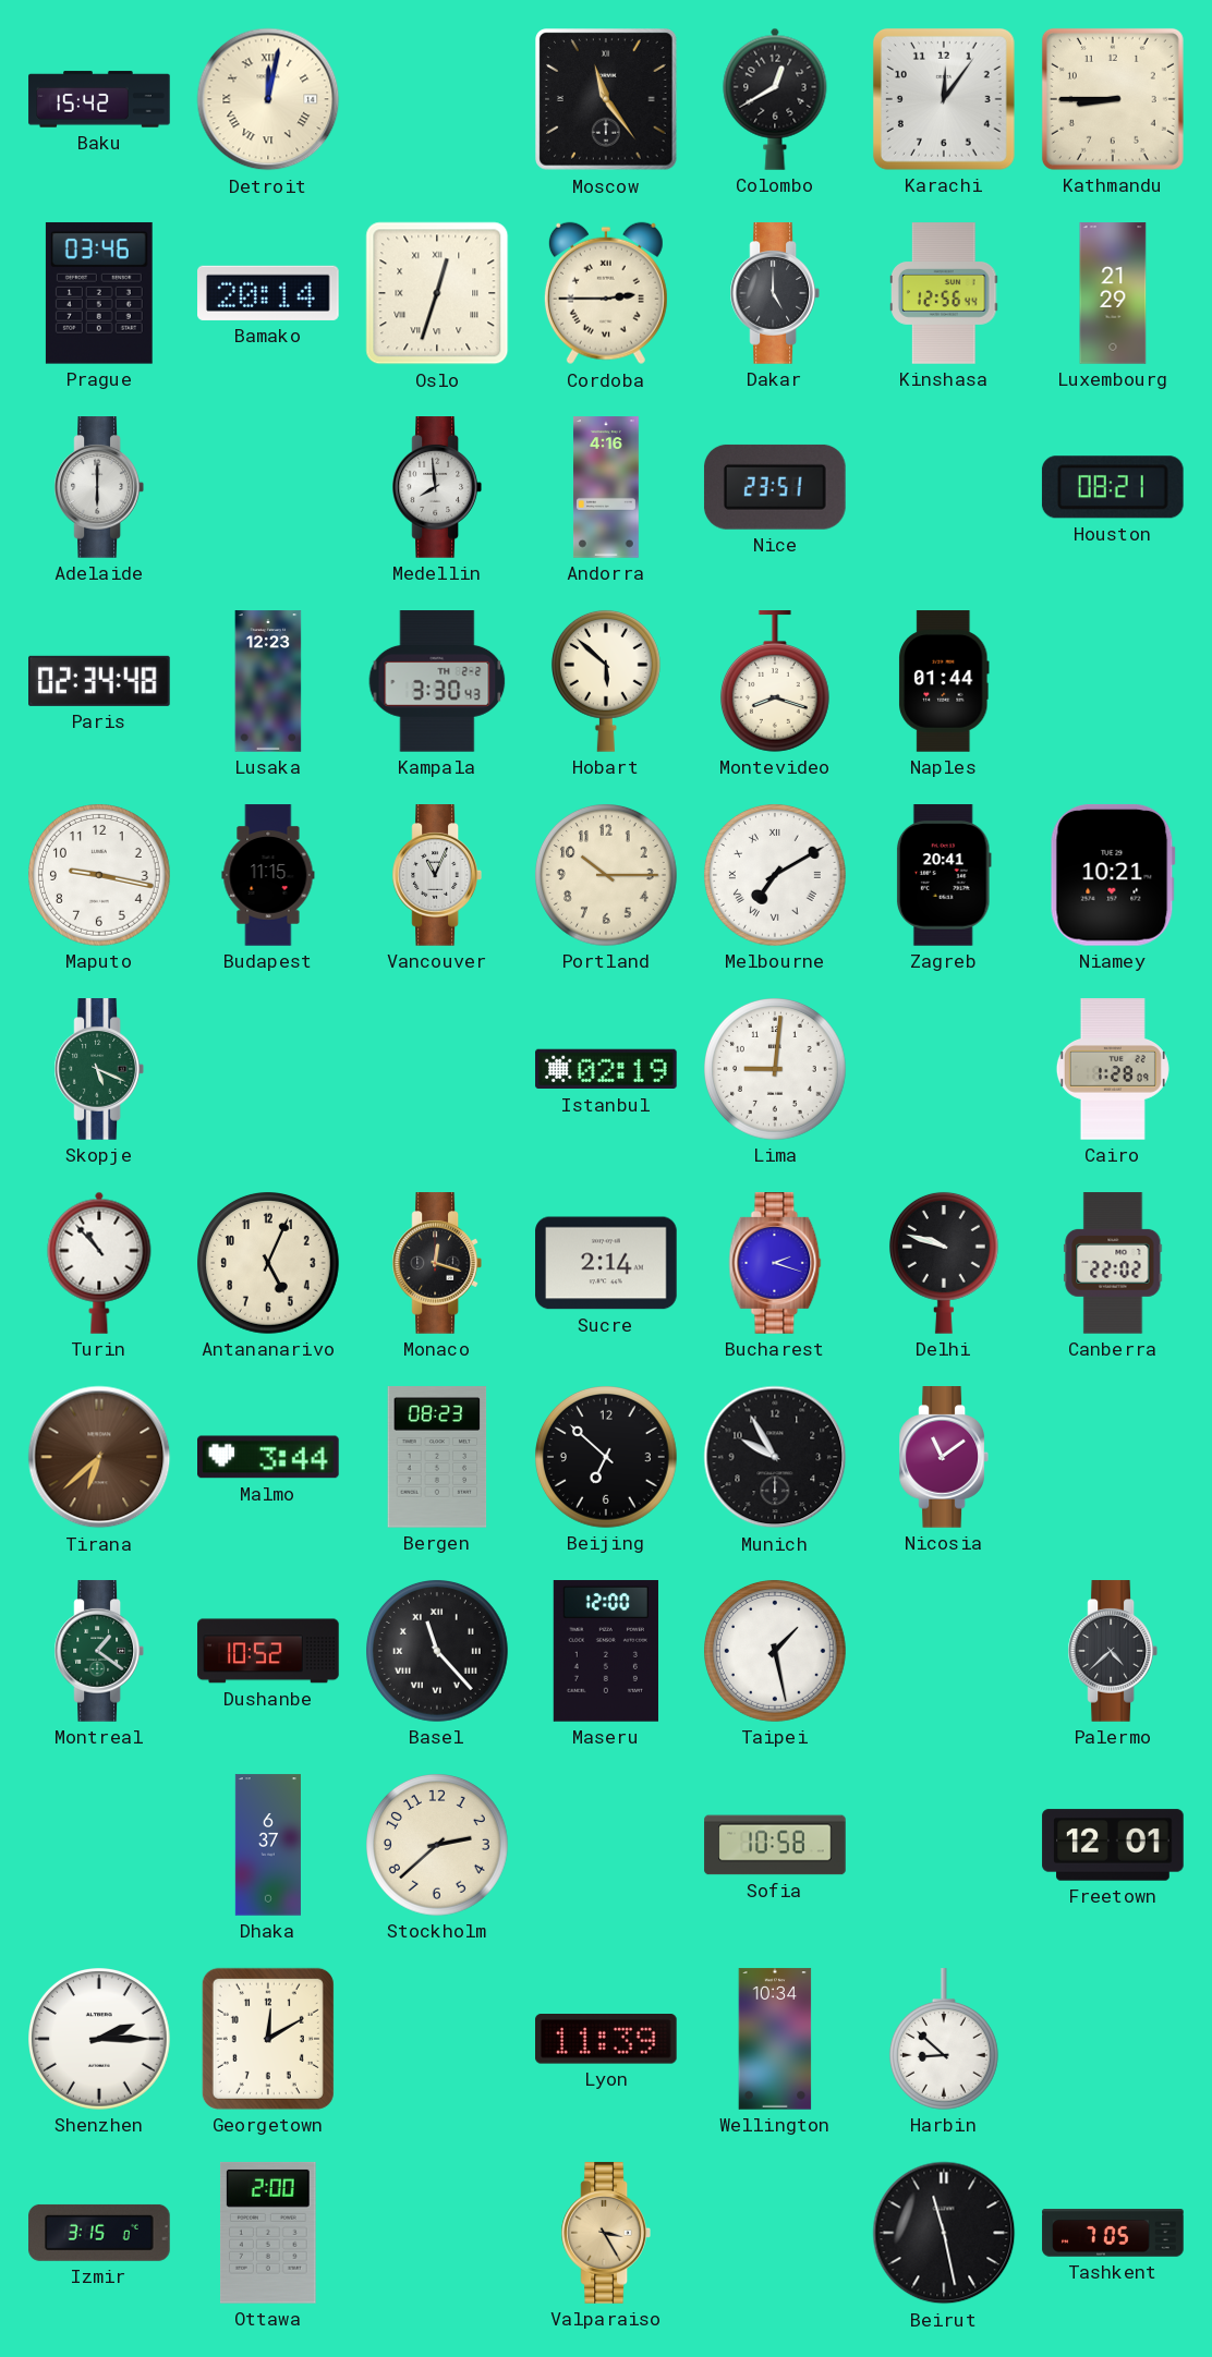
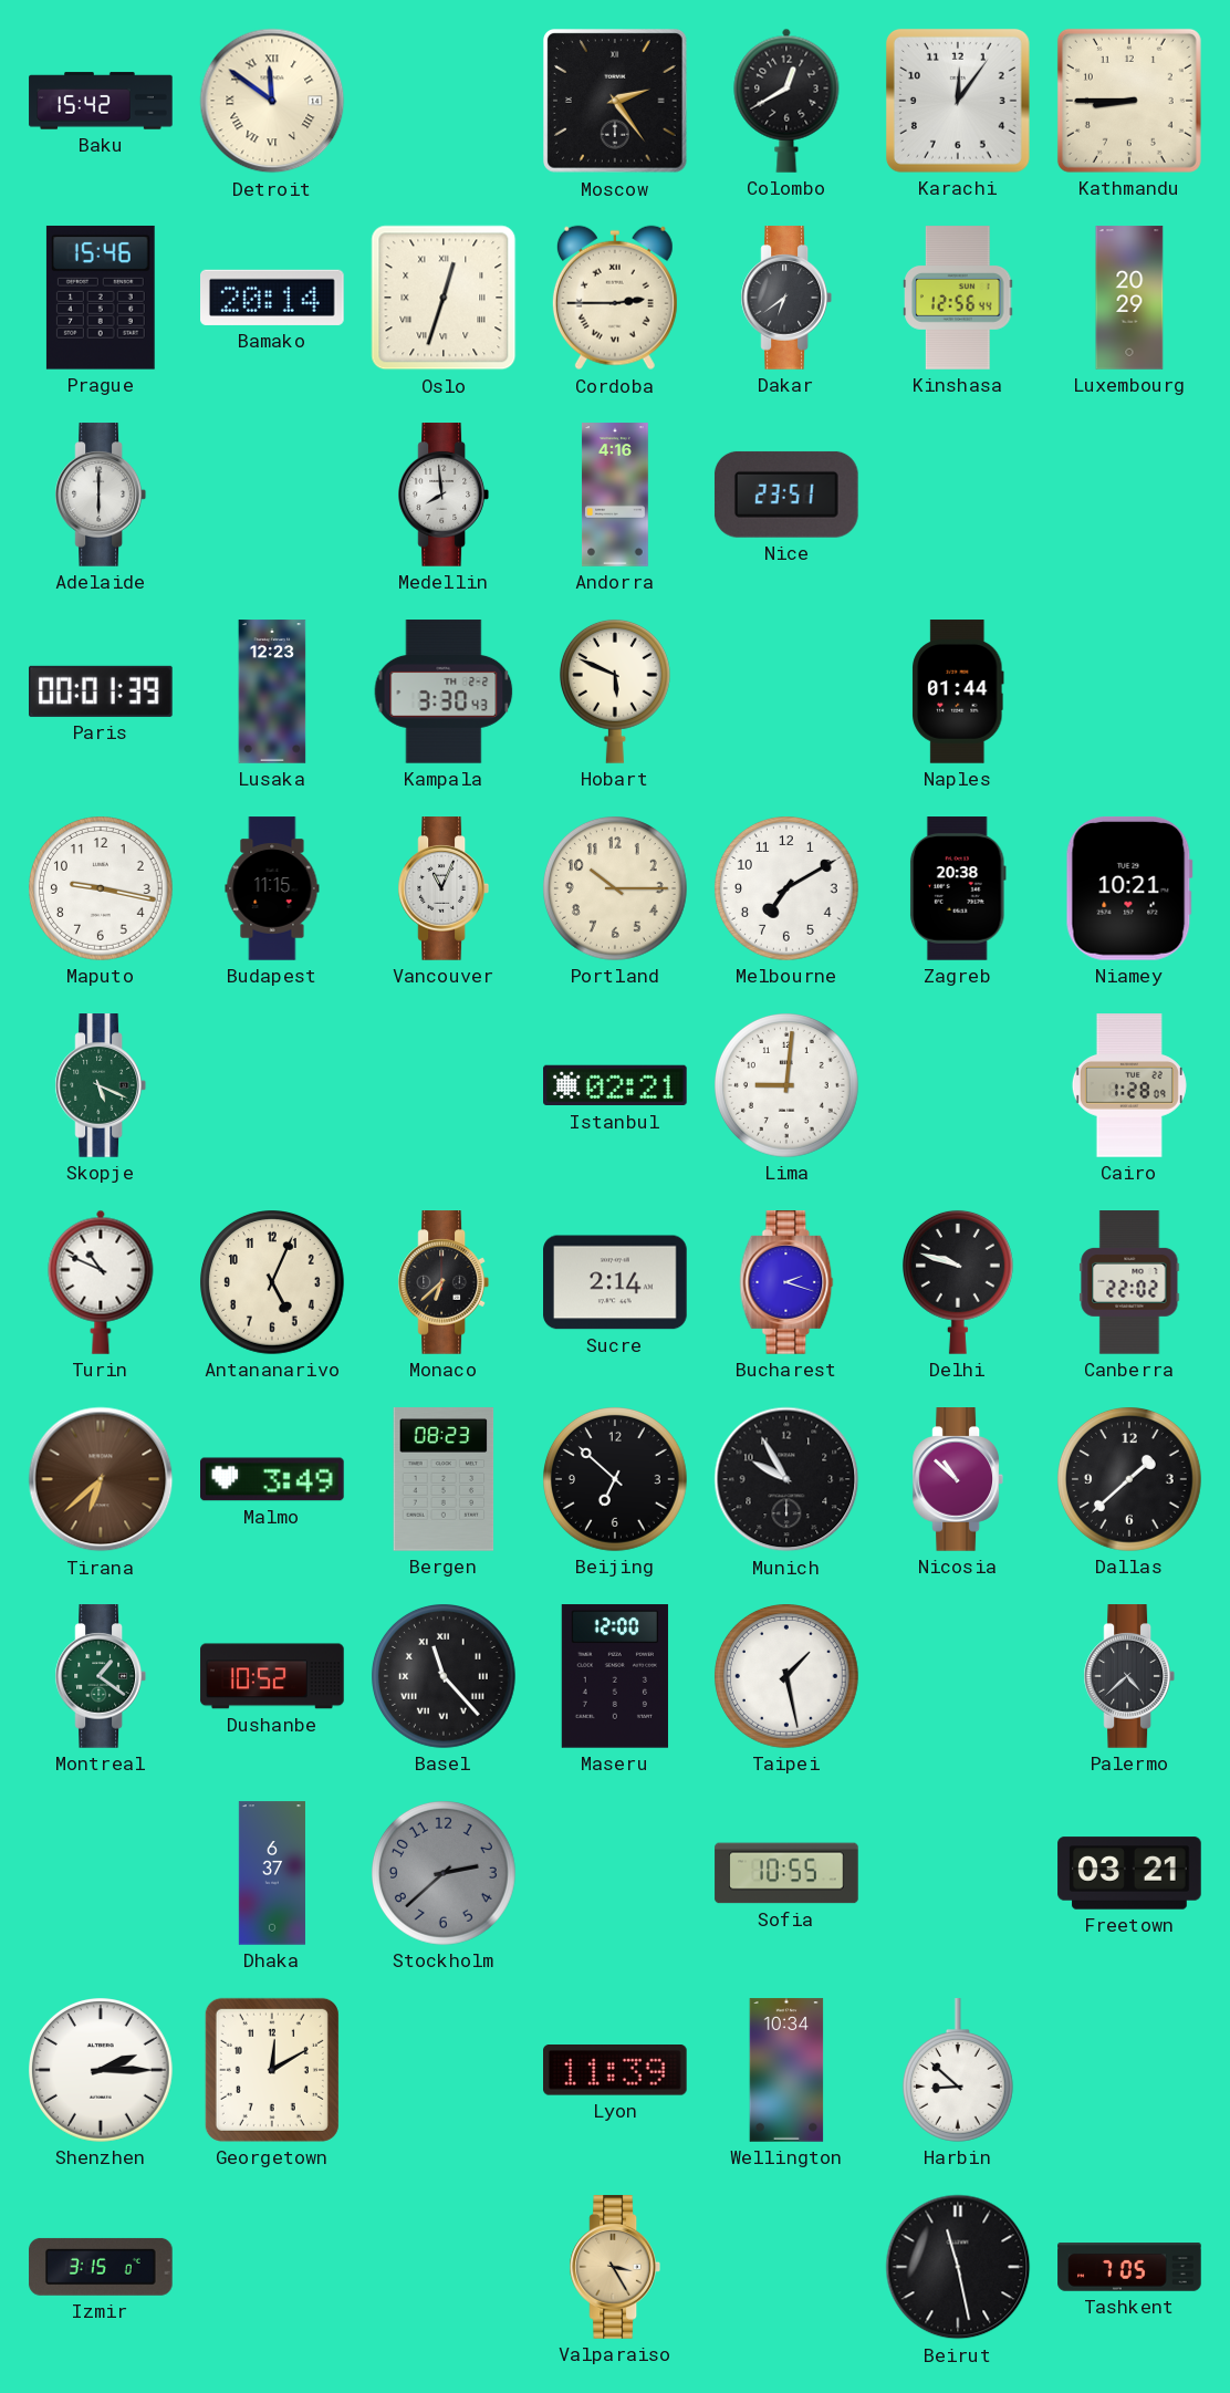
Detroit: 12:02 -> 11:51 (272, 101)
Moscow: 11:24 -> 2:24 (616, 102)
Prague: 03:46 -> 15:46 (101, 298)
Dakar: 5:00 -> 6:39 (785, 298)
Luxembourg: 21:29 -> 20:29 (1129, 298)
Houston: 08:21 -> none (1113, 487)
Paris: 02:34 -> 00:01 (101, 691)
Hobart: 5:52 -> 5:49 (615, 691)
Montevideo: 8:18 -> none (775, 681)
Melbourne numerals: Roman -> Arabic (788, 889)
Zagreb: 20:41 -> 20:38 (958, 888)
Istanbul: 02:19 -> 02:21 (615, 1085)
Turin: 10:53 -> 10:49 (101, 1282)
Monaco: 12:18 -> 6:38 (442, 1282)
Malmo: 3:44 -> 3:49 (272, 1479)
Nicosia: 11:09 -> 10:52 (957, 1479)
Dallas: none -> 1:38 (1130, 1480)
Stockholm dial: cream -> grey (445, 1874)
Sofia: 10:58 -> 10:55 (786, 1873)
Freetown: 12:01 -> 03:21 (1129, 1873)
Ottawa: 2:00 -> none (268, 2233)
